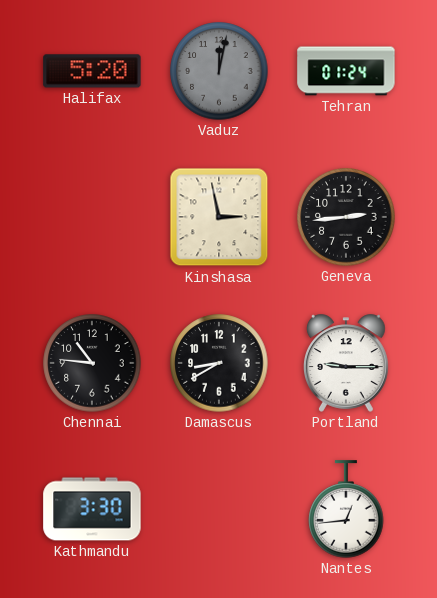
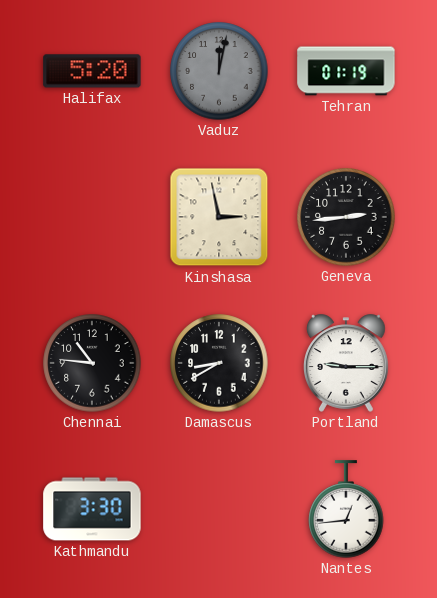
Tehran: 01:24 -> 01:19 (346, 71)
